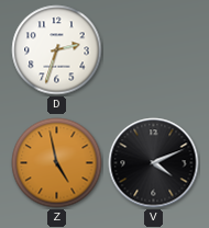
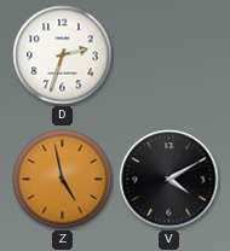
V: 4:11 -> 4:10 (169, 180)
